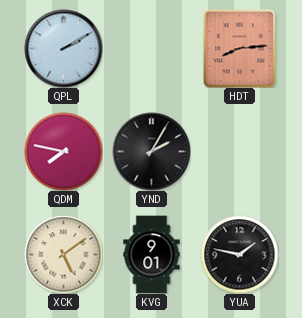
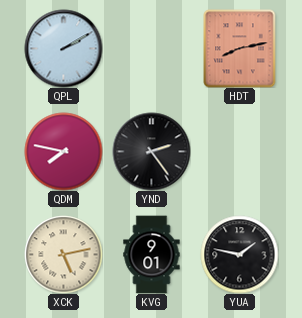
HDT: 8:14 -> 8:13 (240, 48)
YND: 2:05 -> 2:24 (151, 151)
XCK: 5:09 -> 5:13 (63, 254)
